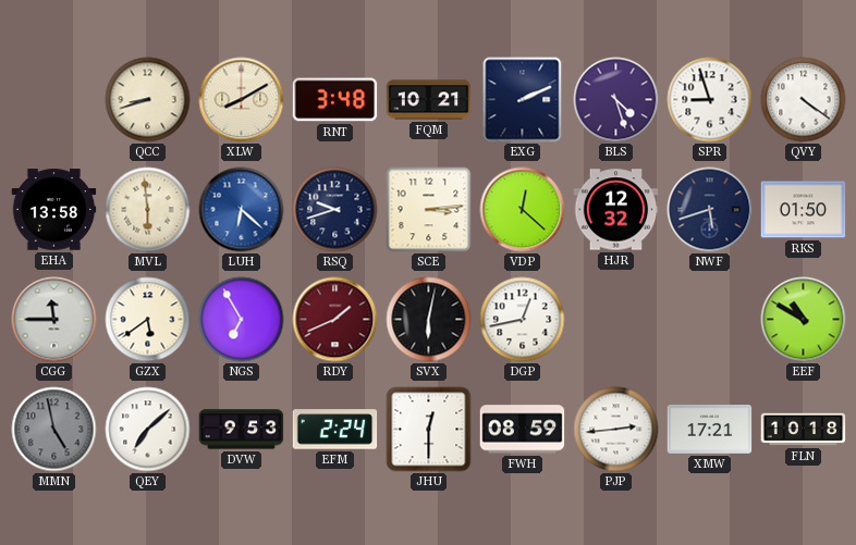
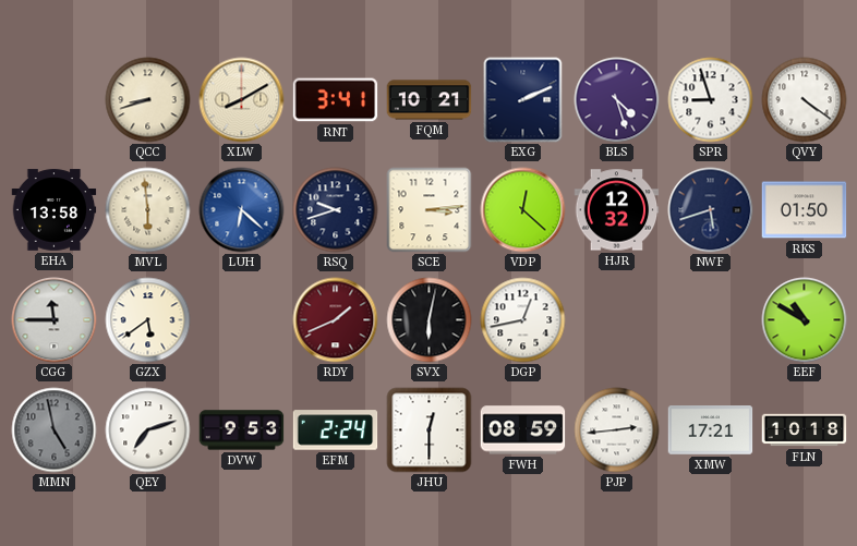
RNT: 3:48 -> 3:41 (336, 100)
NGS: 6:55 -> none (242, 320)
QEY: 7:08 -> 7:12 (148, 430)
